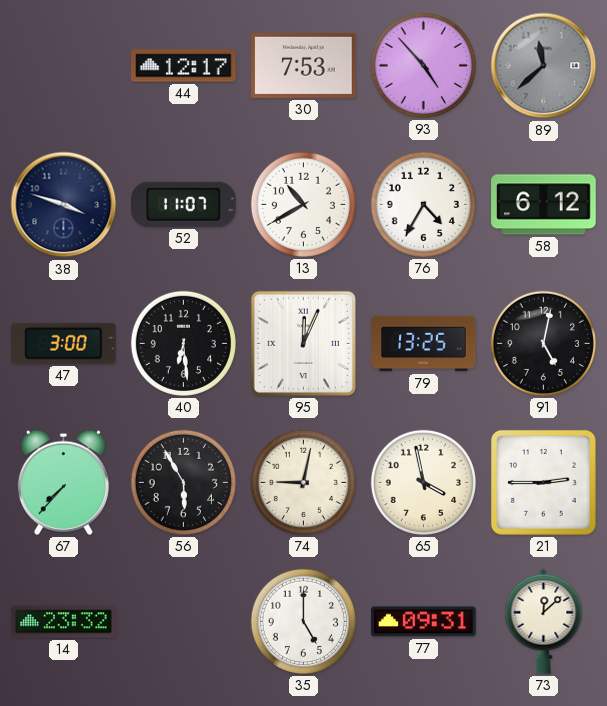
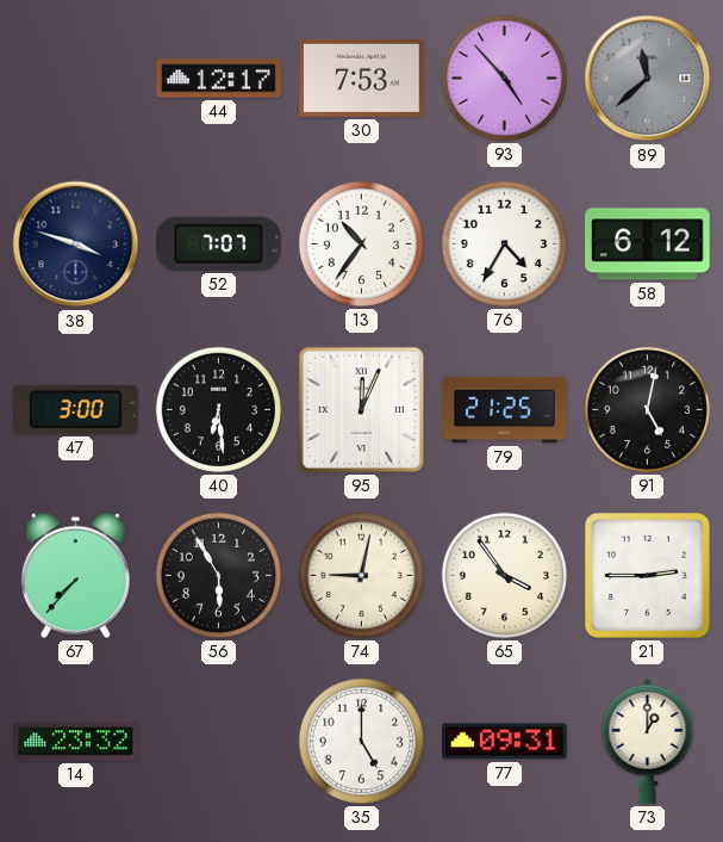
52: 11:07 -> 7:07 (219, 243)
13: 10:40 -> 10:36 (361, 243)
79: 13:25 -> 21:25 (505, 410)
65: 3:58 -> 3:54 (504, 575)
73: 12:08 -> 1:00 (648, 741)
